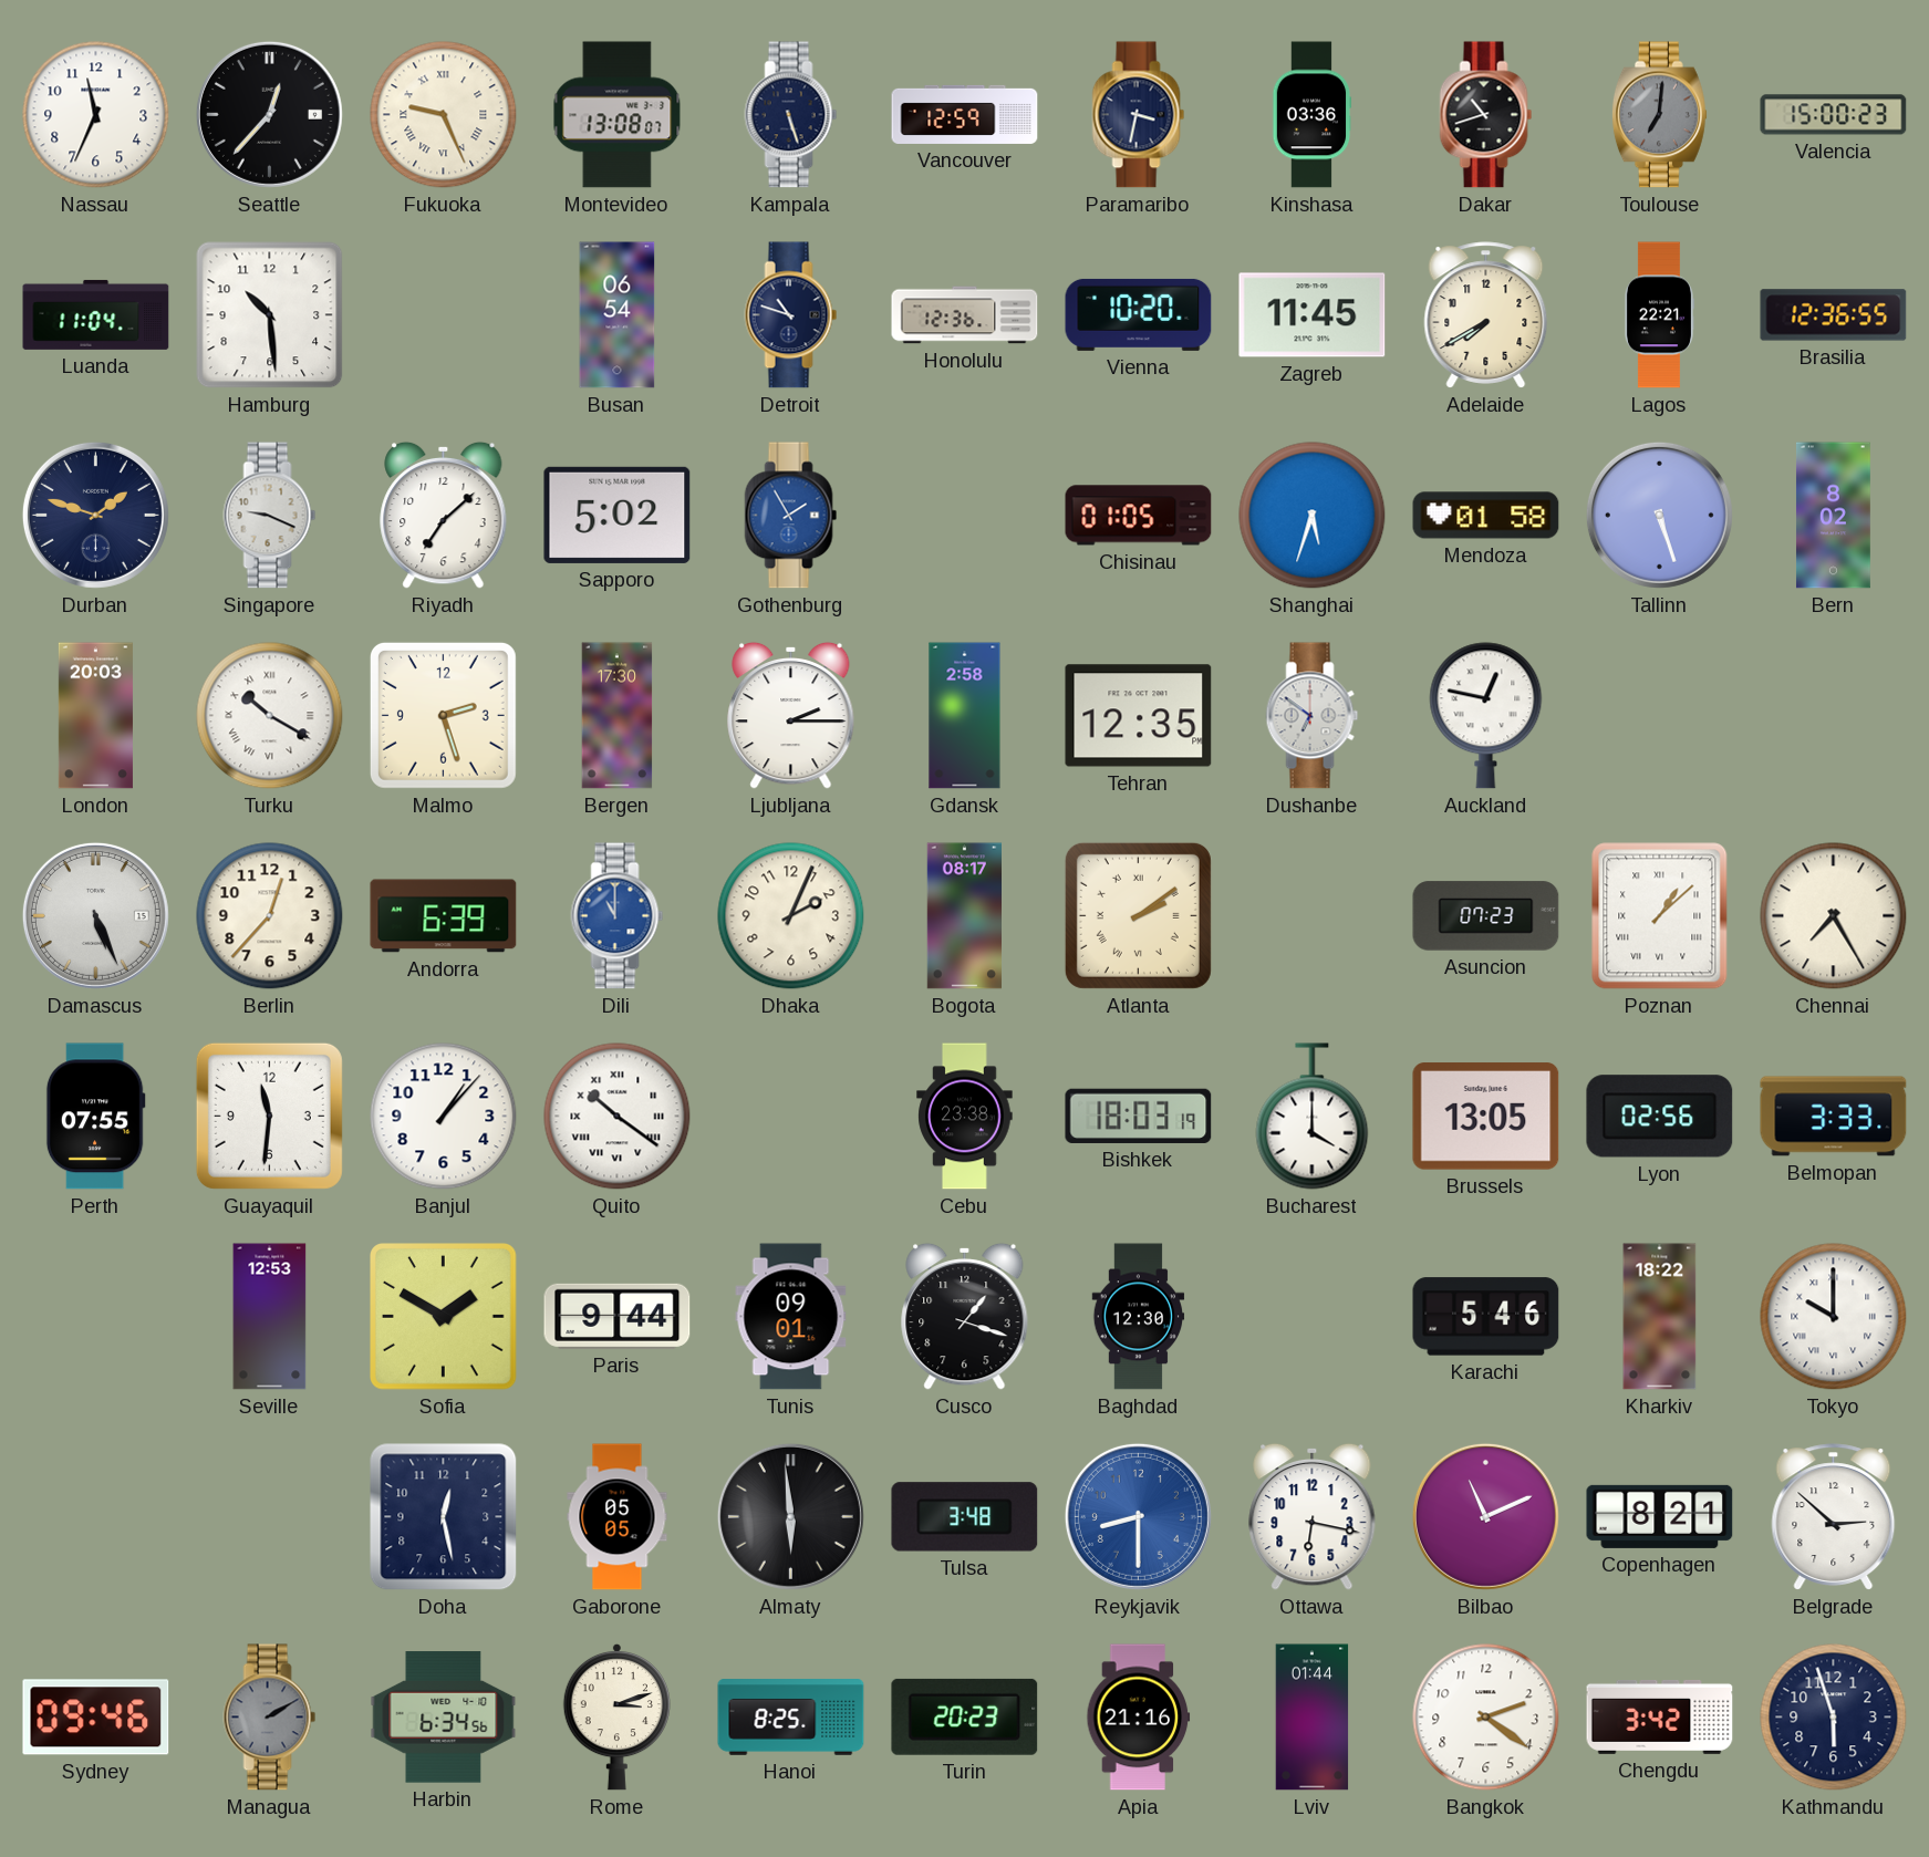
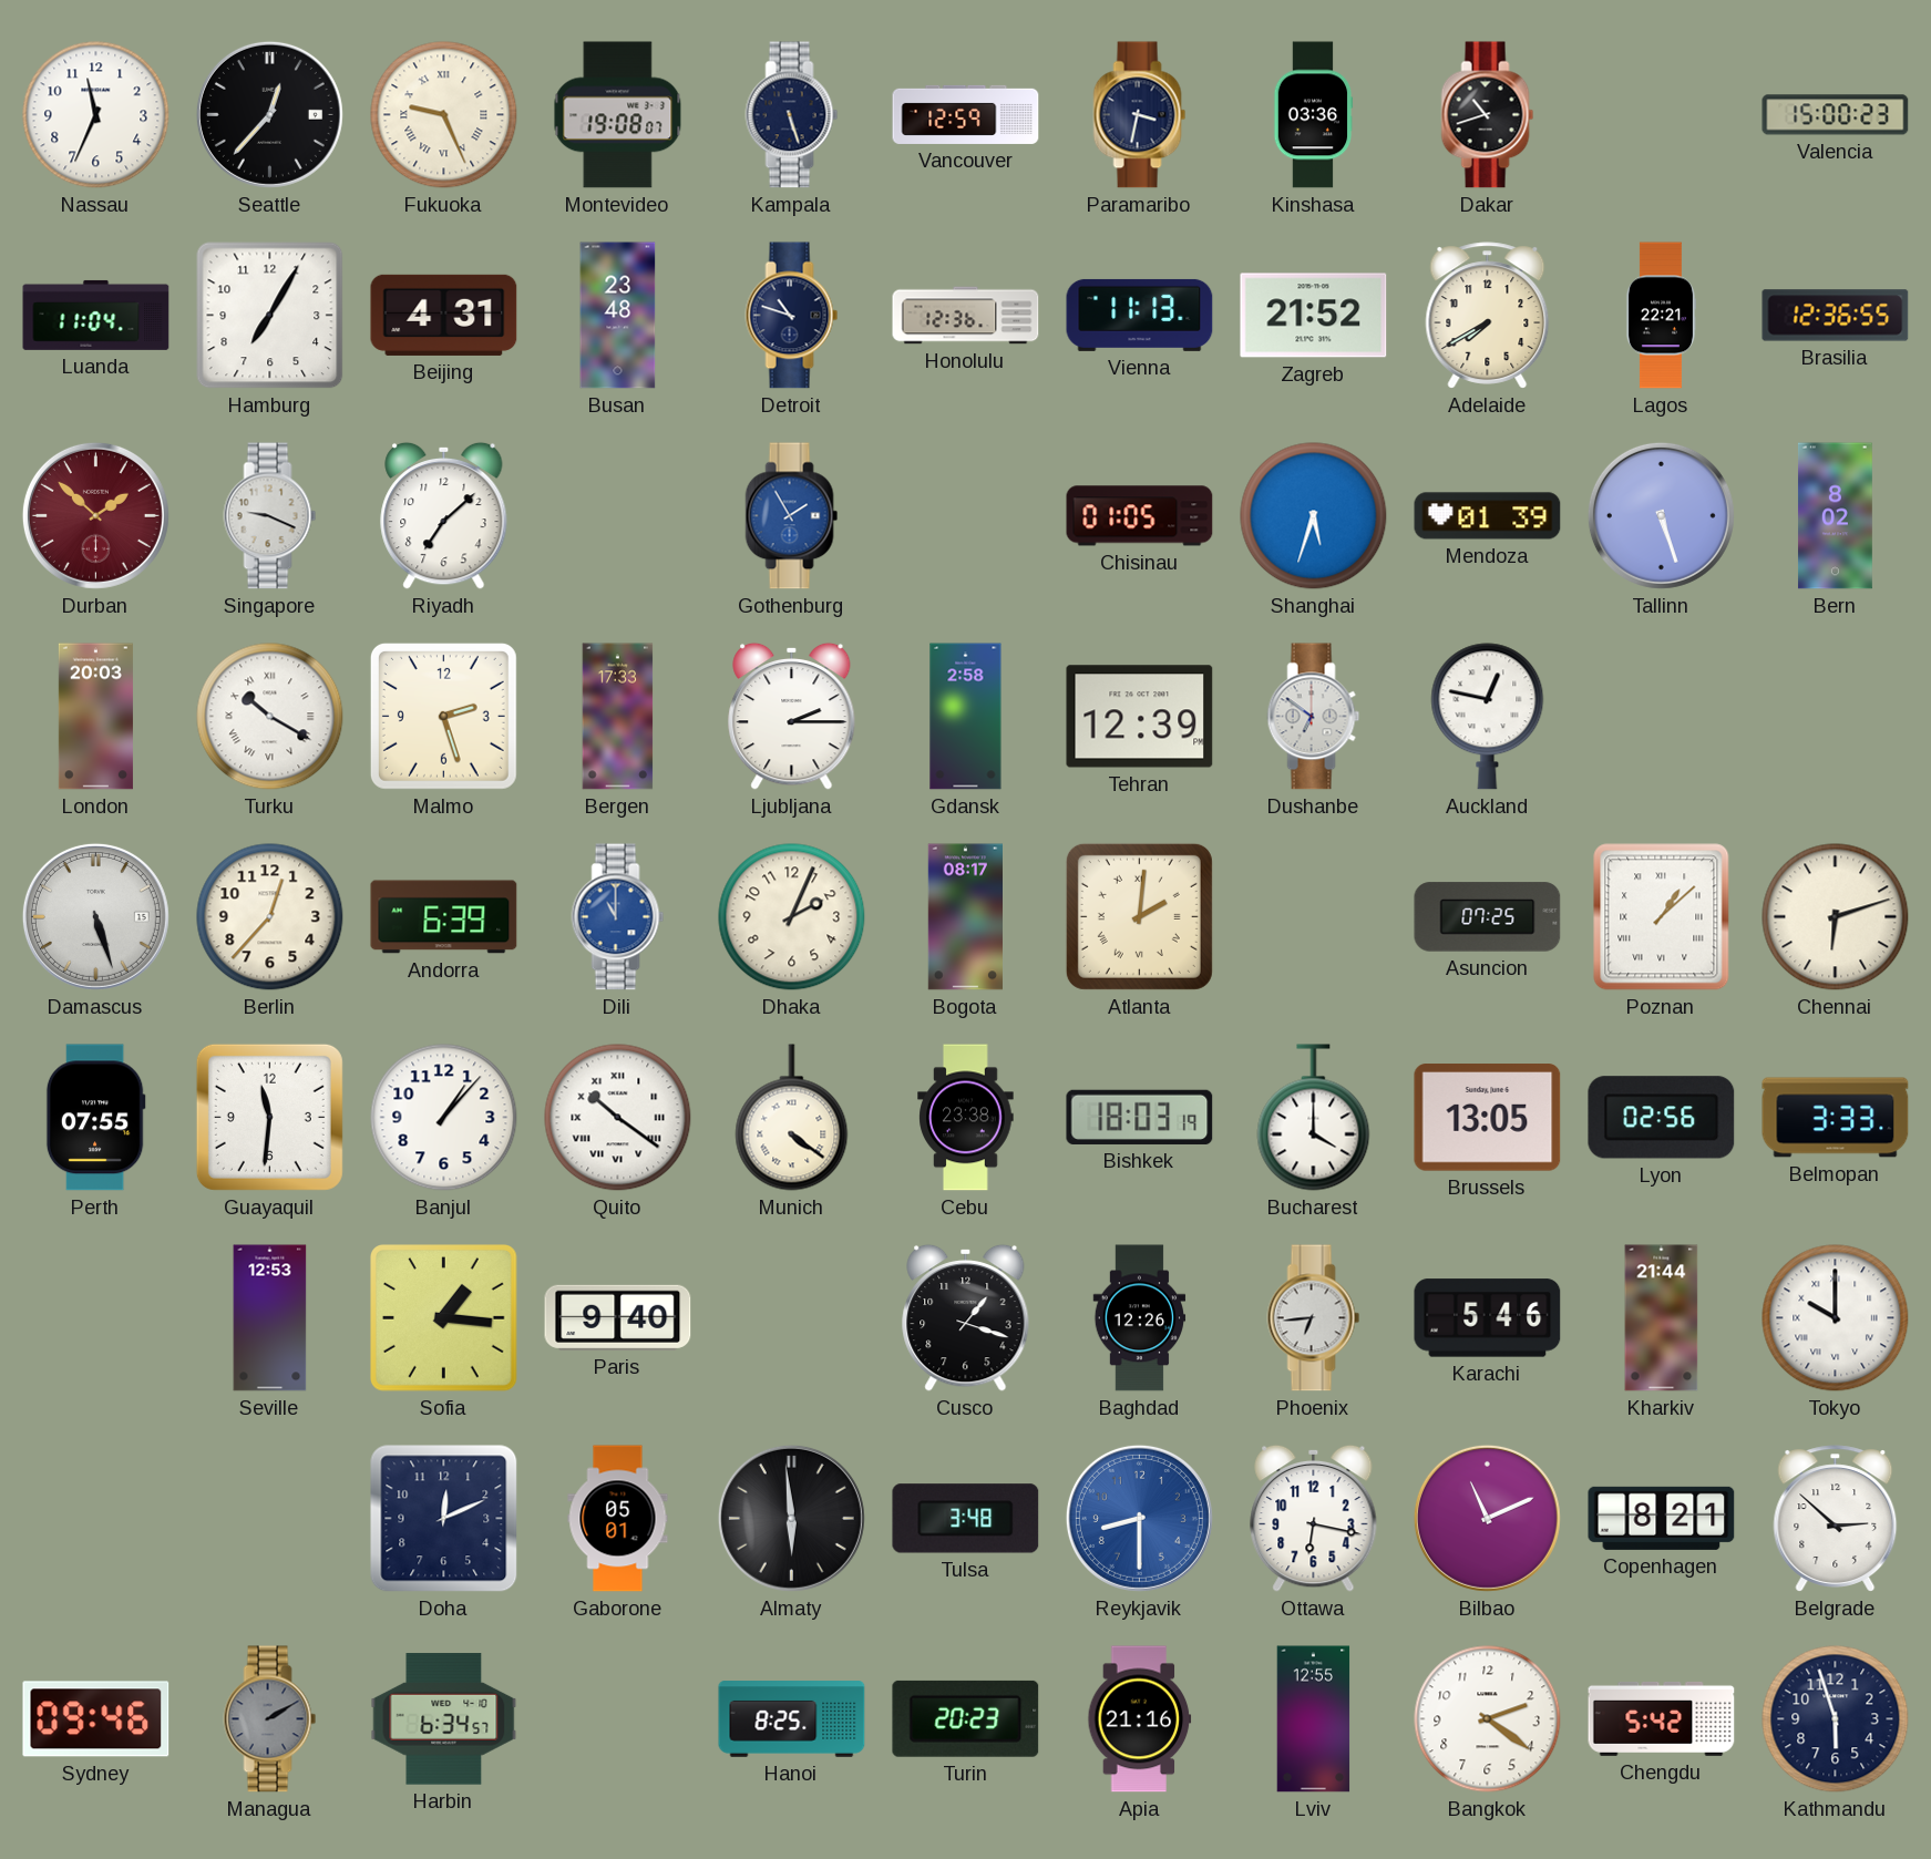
Montevideo: 13:08 -> 19:08 (618, 115)
Toulouse: 7:01 -> none (1659, 115)
Hamburg: 10:29 -> 7:05 (270, 316)
Beijing: none -> 4:31 (444, 315)
Busan: 06:54 -> 23:48 (618, 316)
Vienna: 10:20 -> 11:13 (1140, 315)
Zagreb: 11:45 -> 21:52 (1314, 316)
Durban: 1:48 -> 1:52 (95, 515)
Durban dial: navy -> burgundy (95, 515)
Sapporo: 5:02 -> none (618, 515)
Mendoza: 01:58 -> 01:39 (1488, 516)
Bergen: 17:30 -> 17:33 (618, 717)
Tehran: 12:35 -> 12:39 (1140, 717)
Damascus: 5:26 -> 5:27 (95, 916)
Atlanta: 2:09 -> 2:01 (1139, 916)
Asuncion: 07:23 -> 07:25 (1488, 917)
Chennai: 7:25 -> 6:12 (1836, 917)
Munich: none -> 4:21 (792, 1118)
Sofia: 1:50 -> 1:16 (444, 1318)
Paris: 9:44 -> 9:40 (618, 1317)
Tunis: 09:01 -> none (791, 1317)
Baghdad: 12:30 -> 12:26 (1140, 1318)
Phoenix: none -> 6:44 (1314, 1318)
Kharkiv: 18:22 -> 21:44 (1662, 1318)
Doha: 12:28 -> 12:11 (444, 1519)
Gaborone: 05:05 -> 05:01 (618, 1519)
Harbin: 6:34:56 -> 6:34:57 (444, 1719)
Rome: 3:12 -> none (616, 1716)
Lviv: 01:44 -> 12:55 (1314, 1719)
Chengdu: 3:42 -> 5:42 (1662, 1718)
